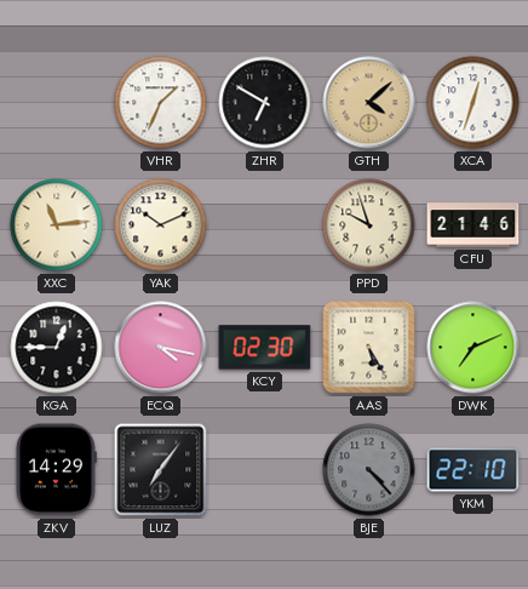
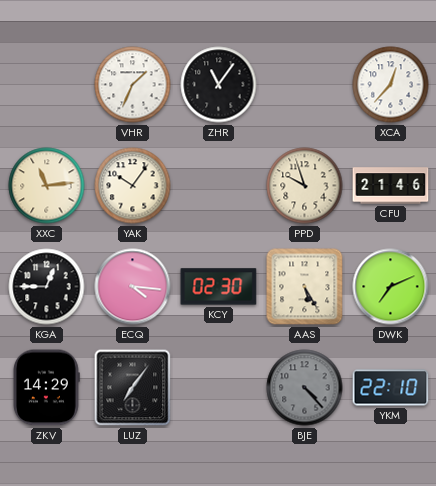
ZHR: 6:50 -> 11:06 (219, 85)
GTH: 4:08 -> none (369, 103)
XCA: 12:33 -> 12:37 (391, 85)
YAK: 10:11 -> 10:06 (133, 186)
ECQ: 4:17 -> 4:16 (133, 287)
